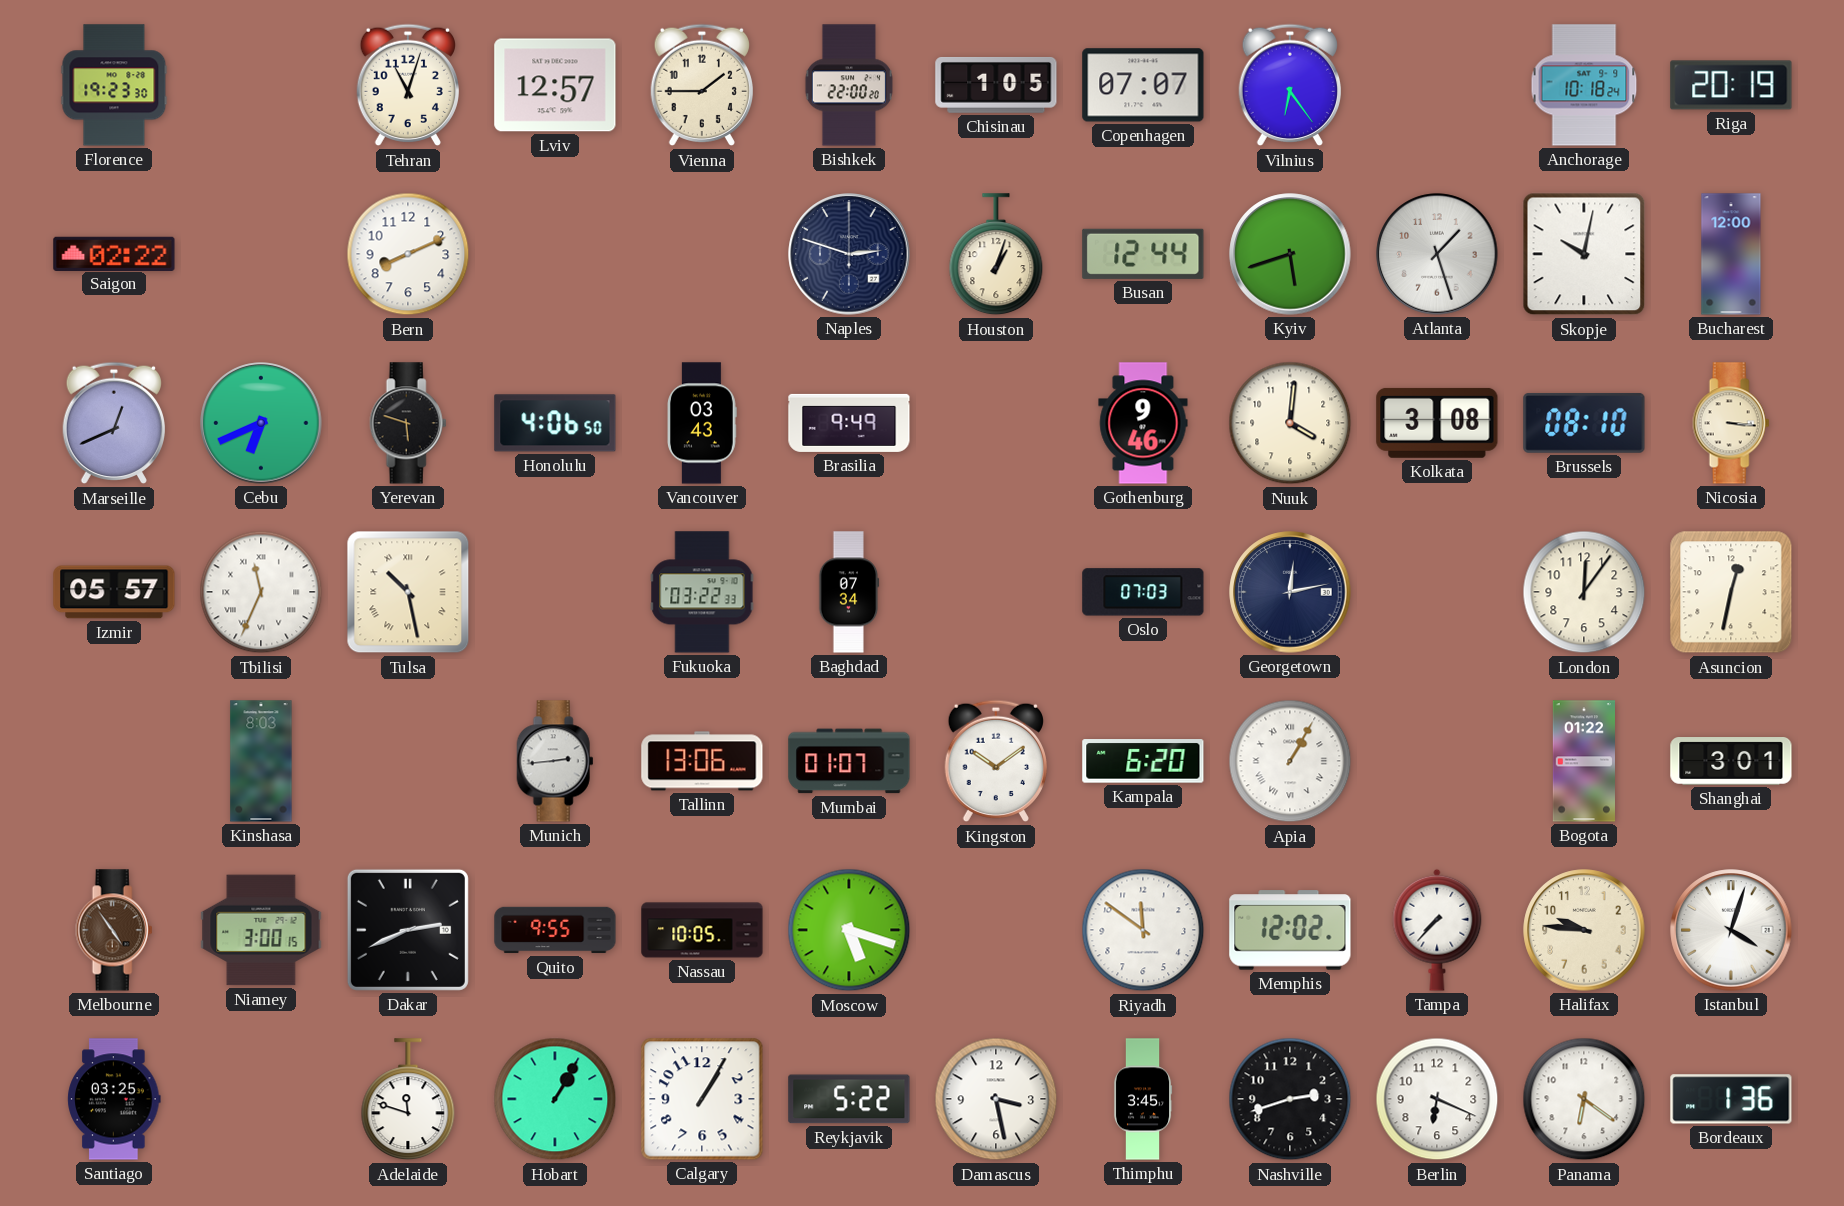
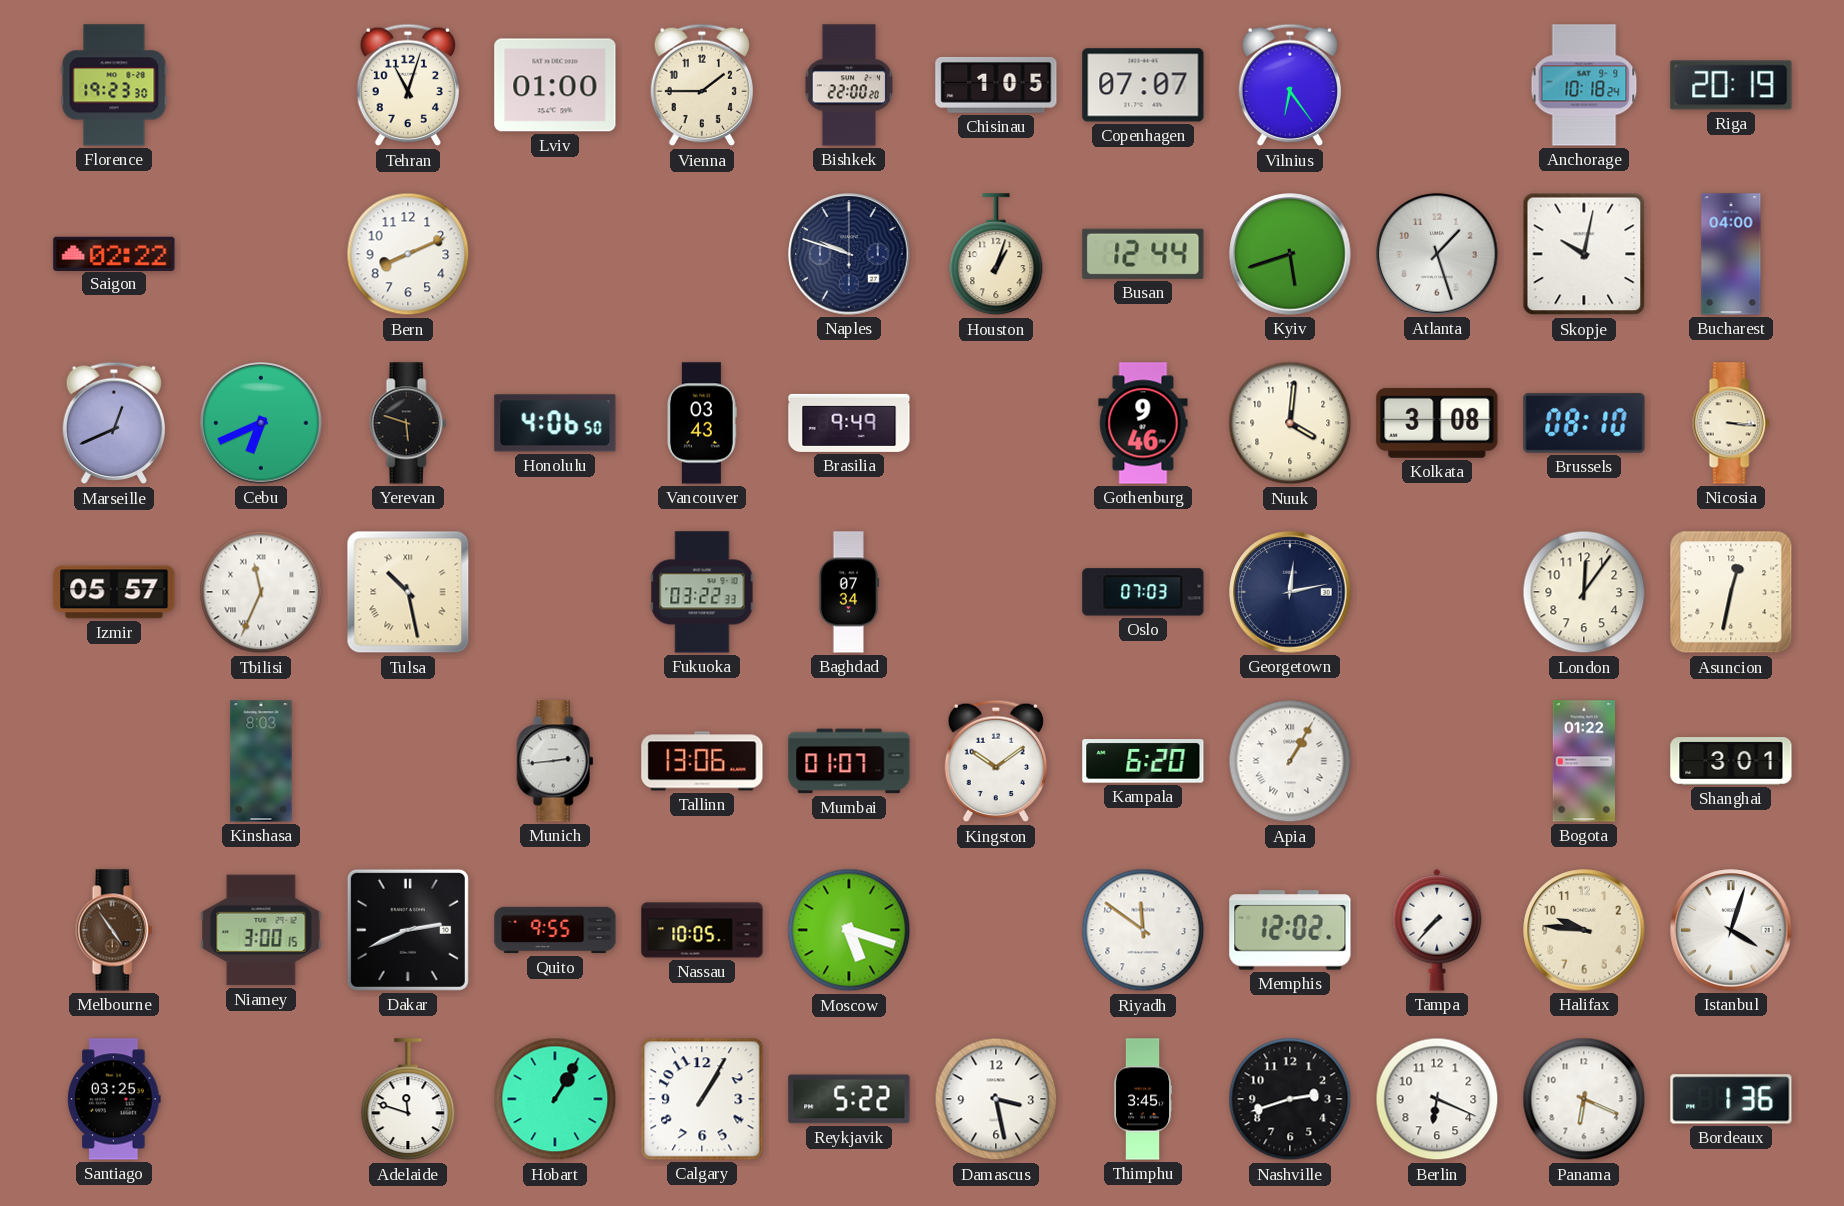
Lviv: 12:57 -> 01:00 (555, 85)
Naples: 2:48 -> 9:48 (849, 254)
Bucharest: 12:00 -> 04:00 (1731, 254)
Panama: 6:21 -> 6:19 (1584, 1099)
